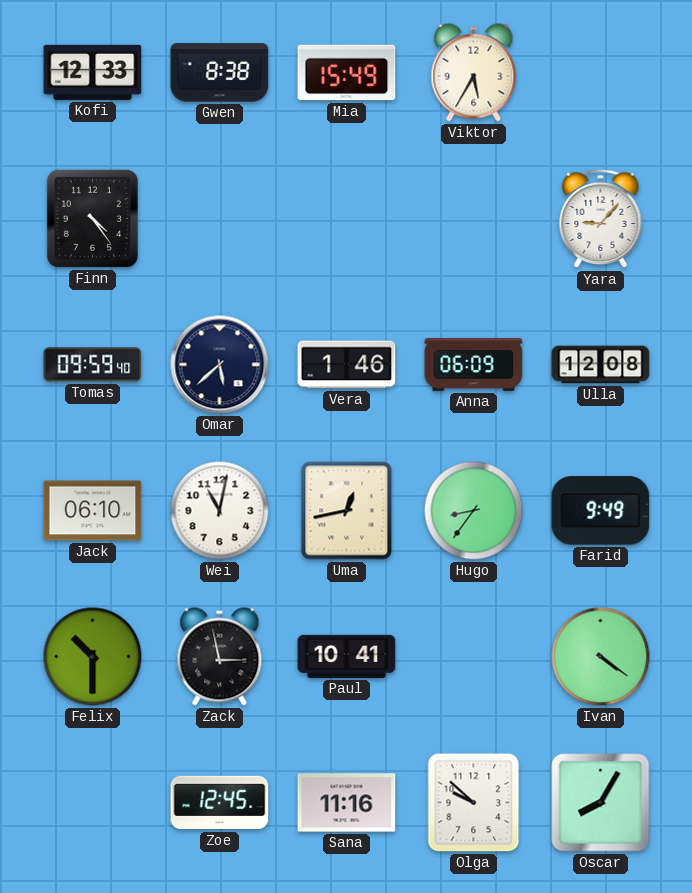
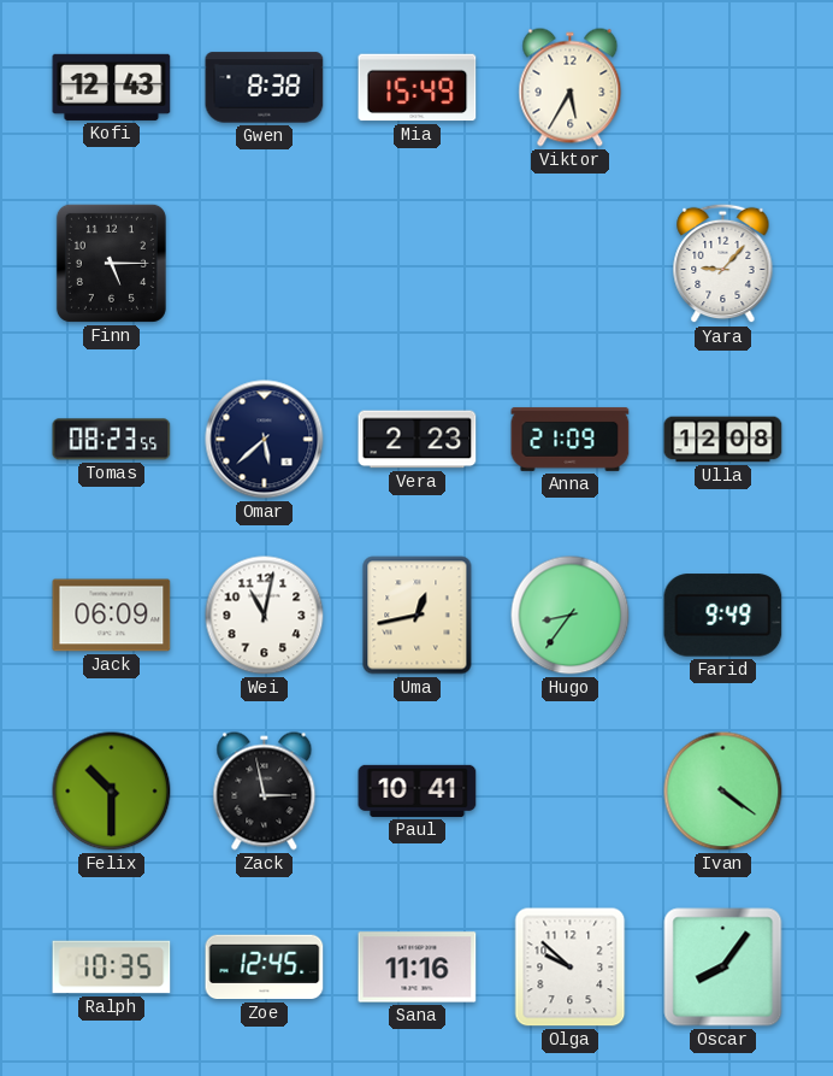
Kofi: 12:33 -> 12:43 (112, 87)
Finn: 4:24 -> 5:15 (111, 263)
Tomas: 09:59 -> 08:23 (112, 440)
Vera: 1:46 -> 2:23 (418, 440)
Anna: 06:09 -> 21:09 (571, 439)
Jack: 06:10 -> 06:09 (112, 616)
Ralph: none -> 10:35 (112, 968)
Oscar: 8:05 -> 8:06 (723, 968)
